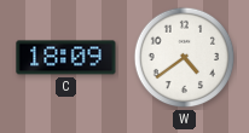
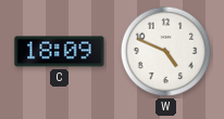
W: 4:39 -> 4:49 (166, 52)
